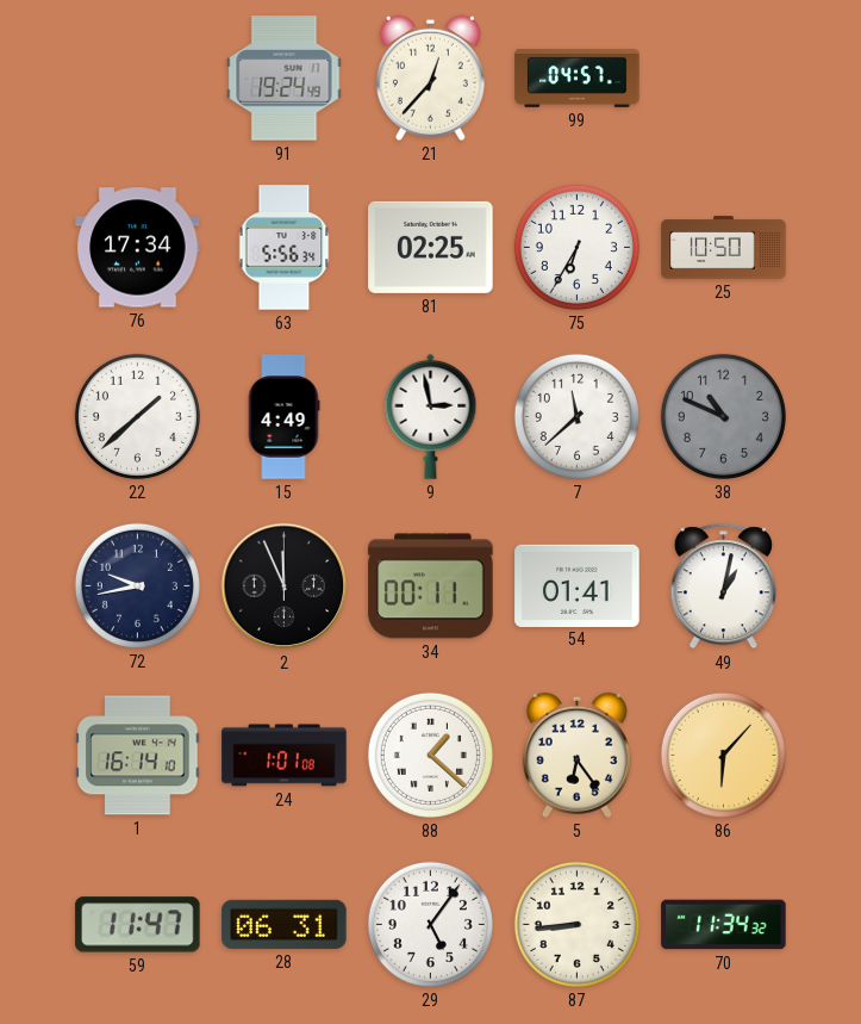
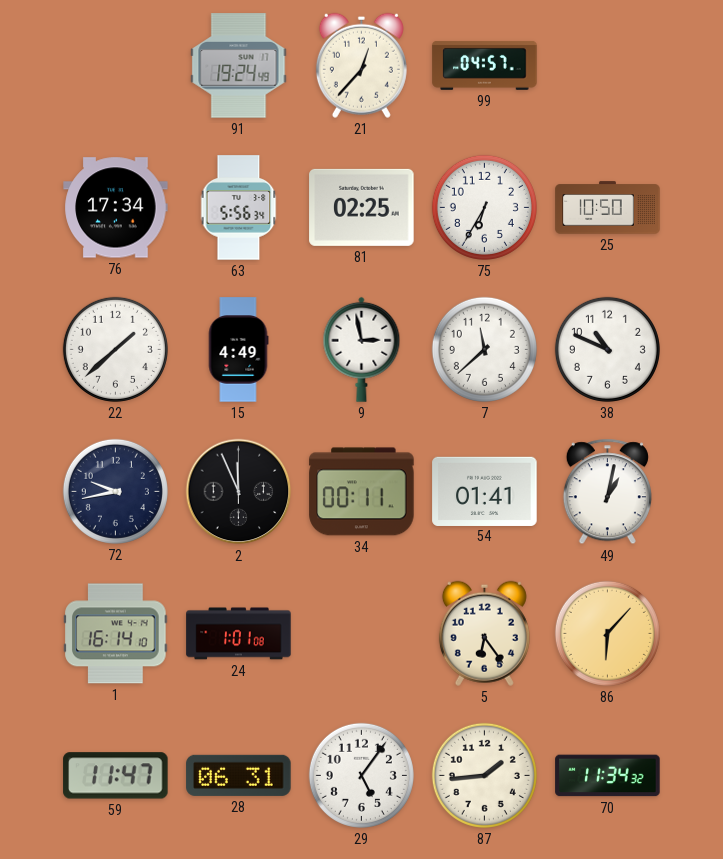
38 dial: grey -> white (607, 349)
88: 1:22 -> none (430, 755)
87: 8:44 -> 1:44 (484, 775)
